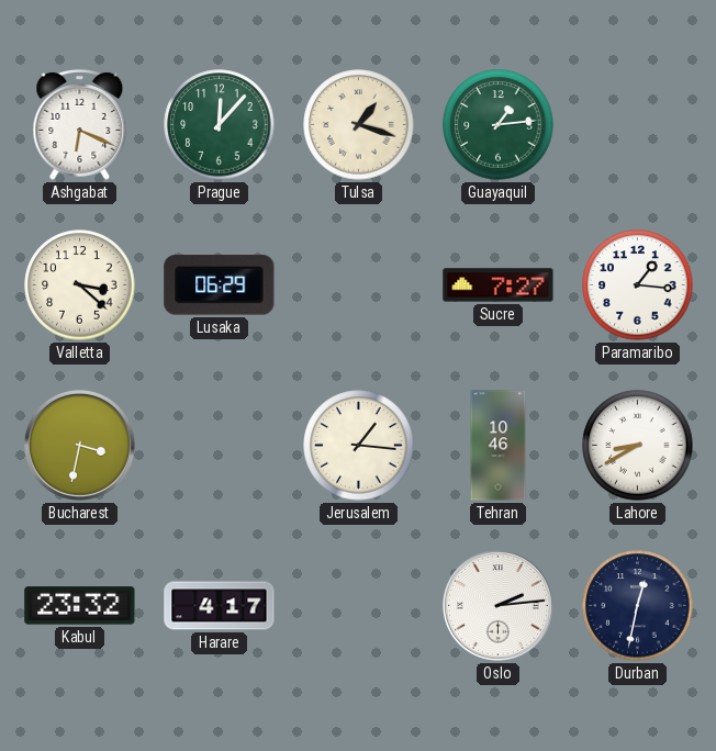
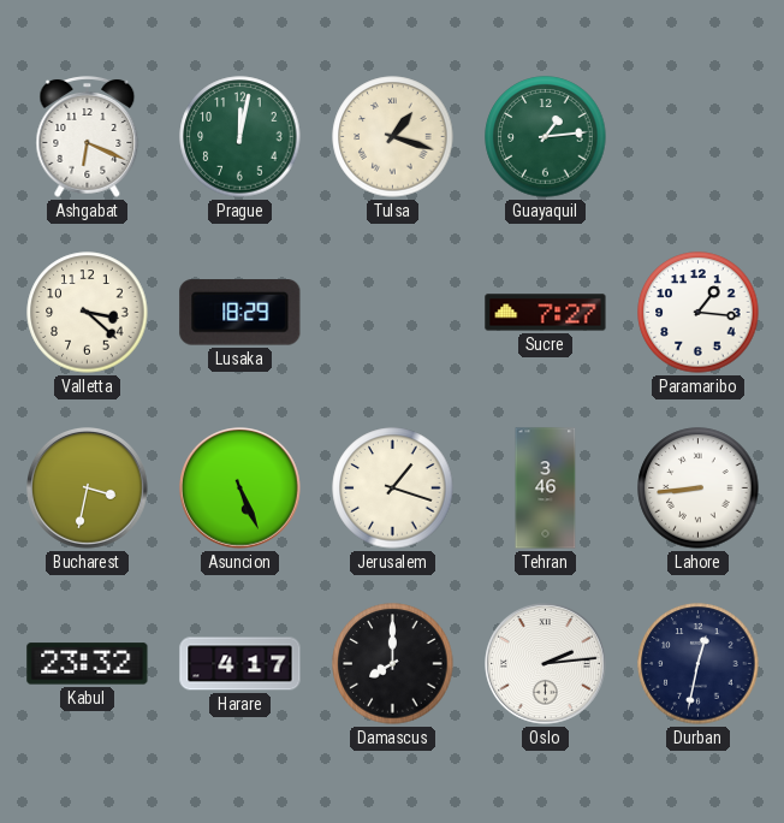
Prague: 12:07 -> 12:02 (240, 137)
Lusaka: 06:29 -> 18:29 (240, 313)
Asuncion: none -> 5:26 (240, 489)
Jerusalem: 1:16 -> 1:18 (393, 489)
Tehran: 10:46 -> 3:46 (546, 489)
Lahore: 8:40 -> 8:44 (699, 489)
Damascus: none -> 8:00 (393, 664)
